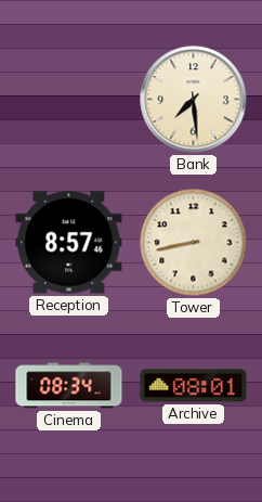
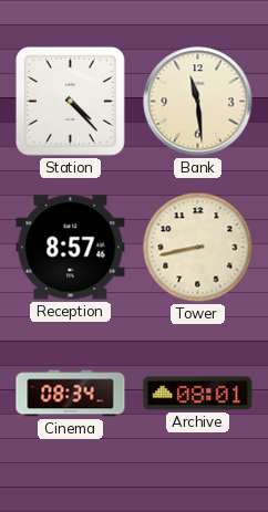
Station: none -> 4:23 (70, 101)
Bank: 7:29 -> 11:29 (198, 102)
